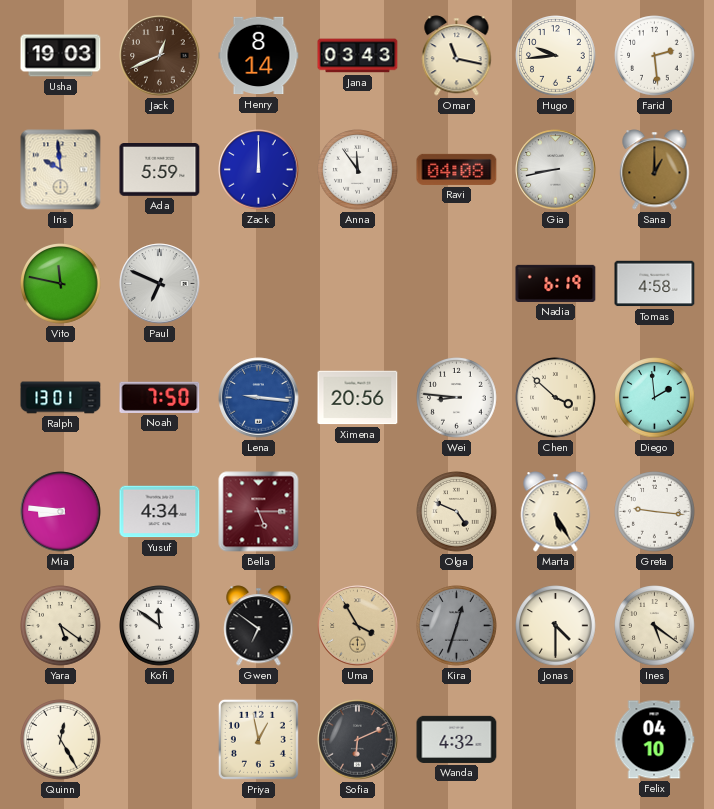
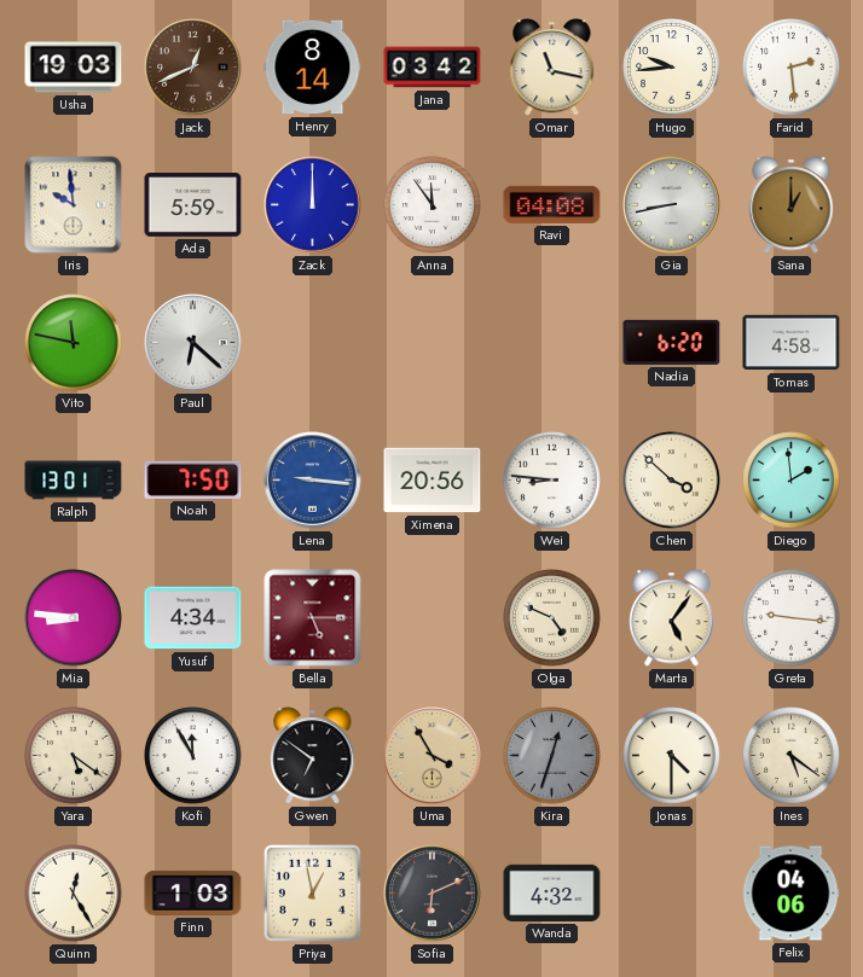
Jana: 03:43 -> 03:42 (433, 68)
Paul: 6:49 -> 6:22 (193, 343)
Nadia: 6:19 -> 6:20 (672, 342)
Marta: 5:25 -> 5:06 (672, 618)
Kofi: 11:51 -> 11:55 (193, 756)
Finn: none -> 1:03 (193, 892)
Felix: 04:10 -> 04:06 (790, 894)
